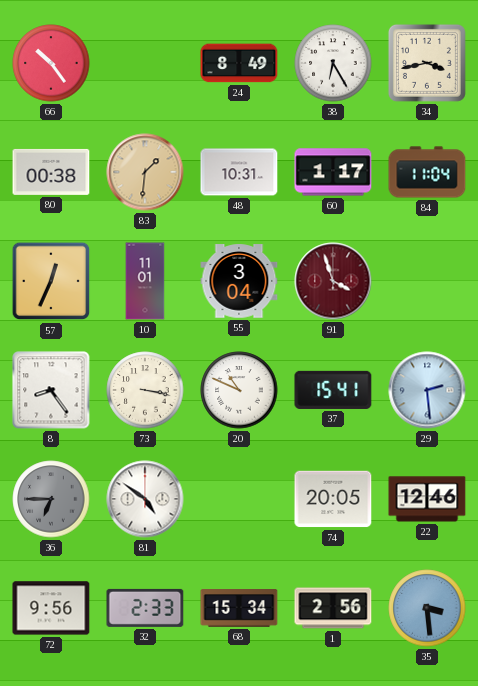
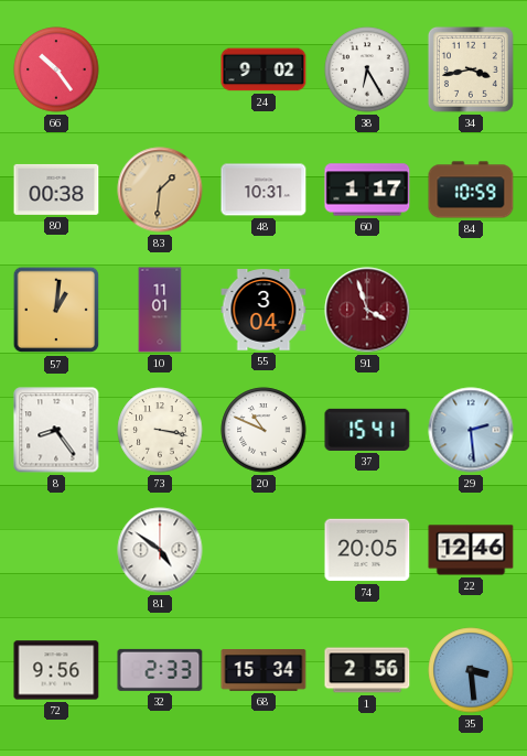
24: 8:49 -> 9:02 (263, 69)
84: 11:04 -> 10:59 (471, 190)
57: 12:34 -> 1:01 (56, 310)
36: 6:45 -> none (51, 499)
